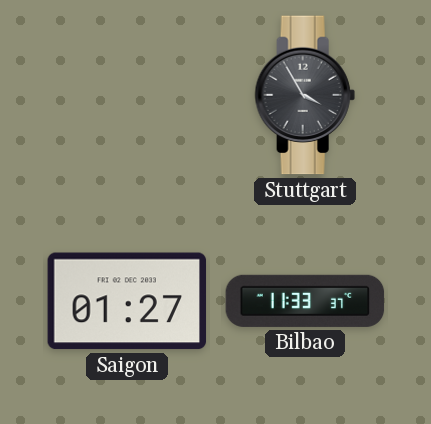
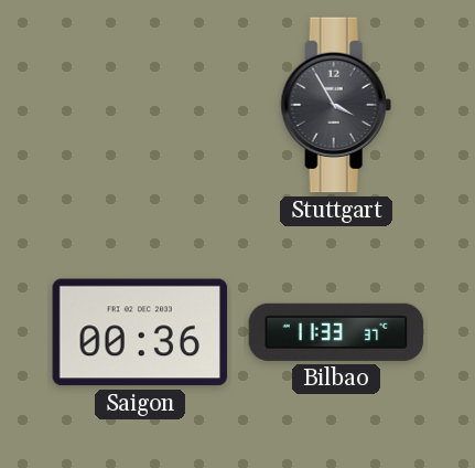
Saigon: 01:27 -> 00:36 (140, 332)
